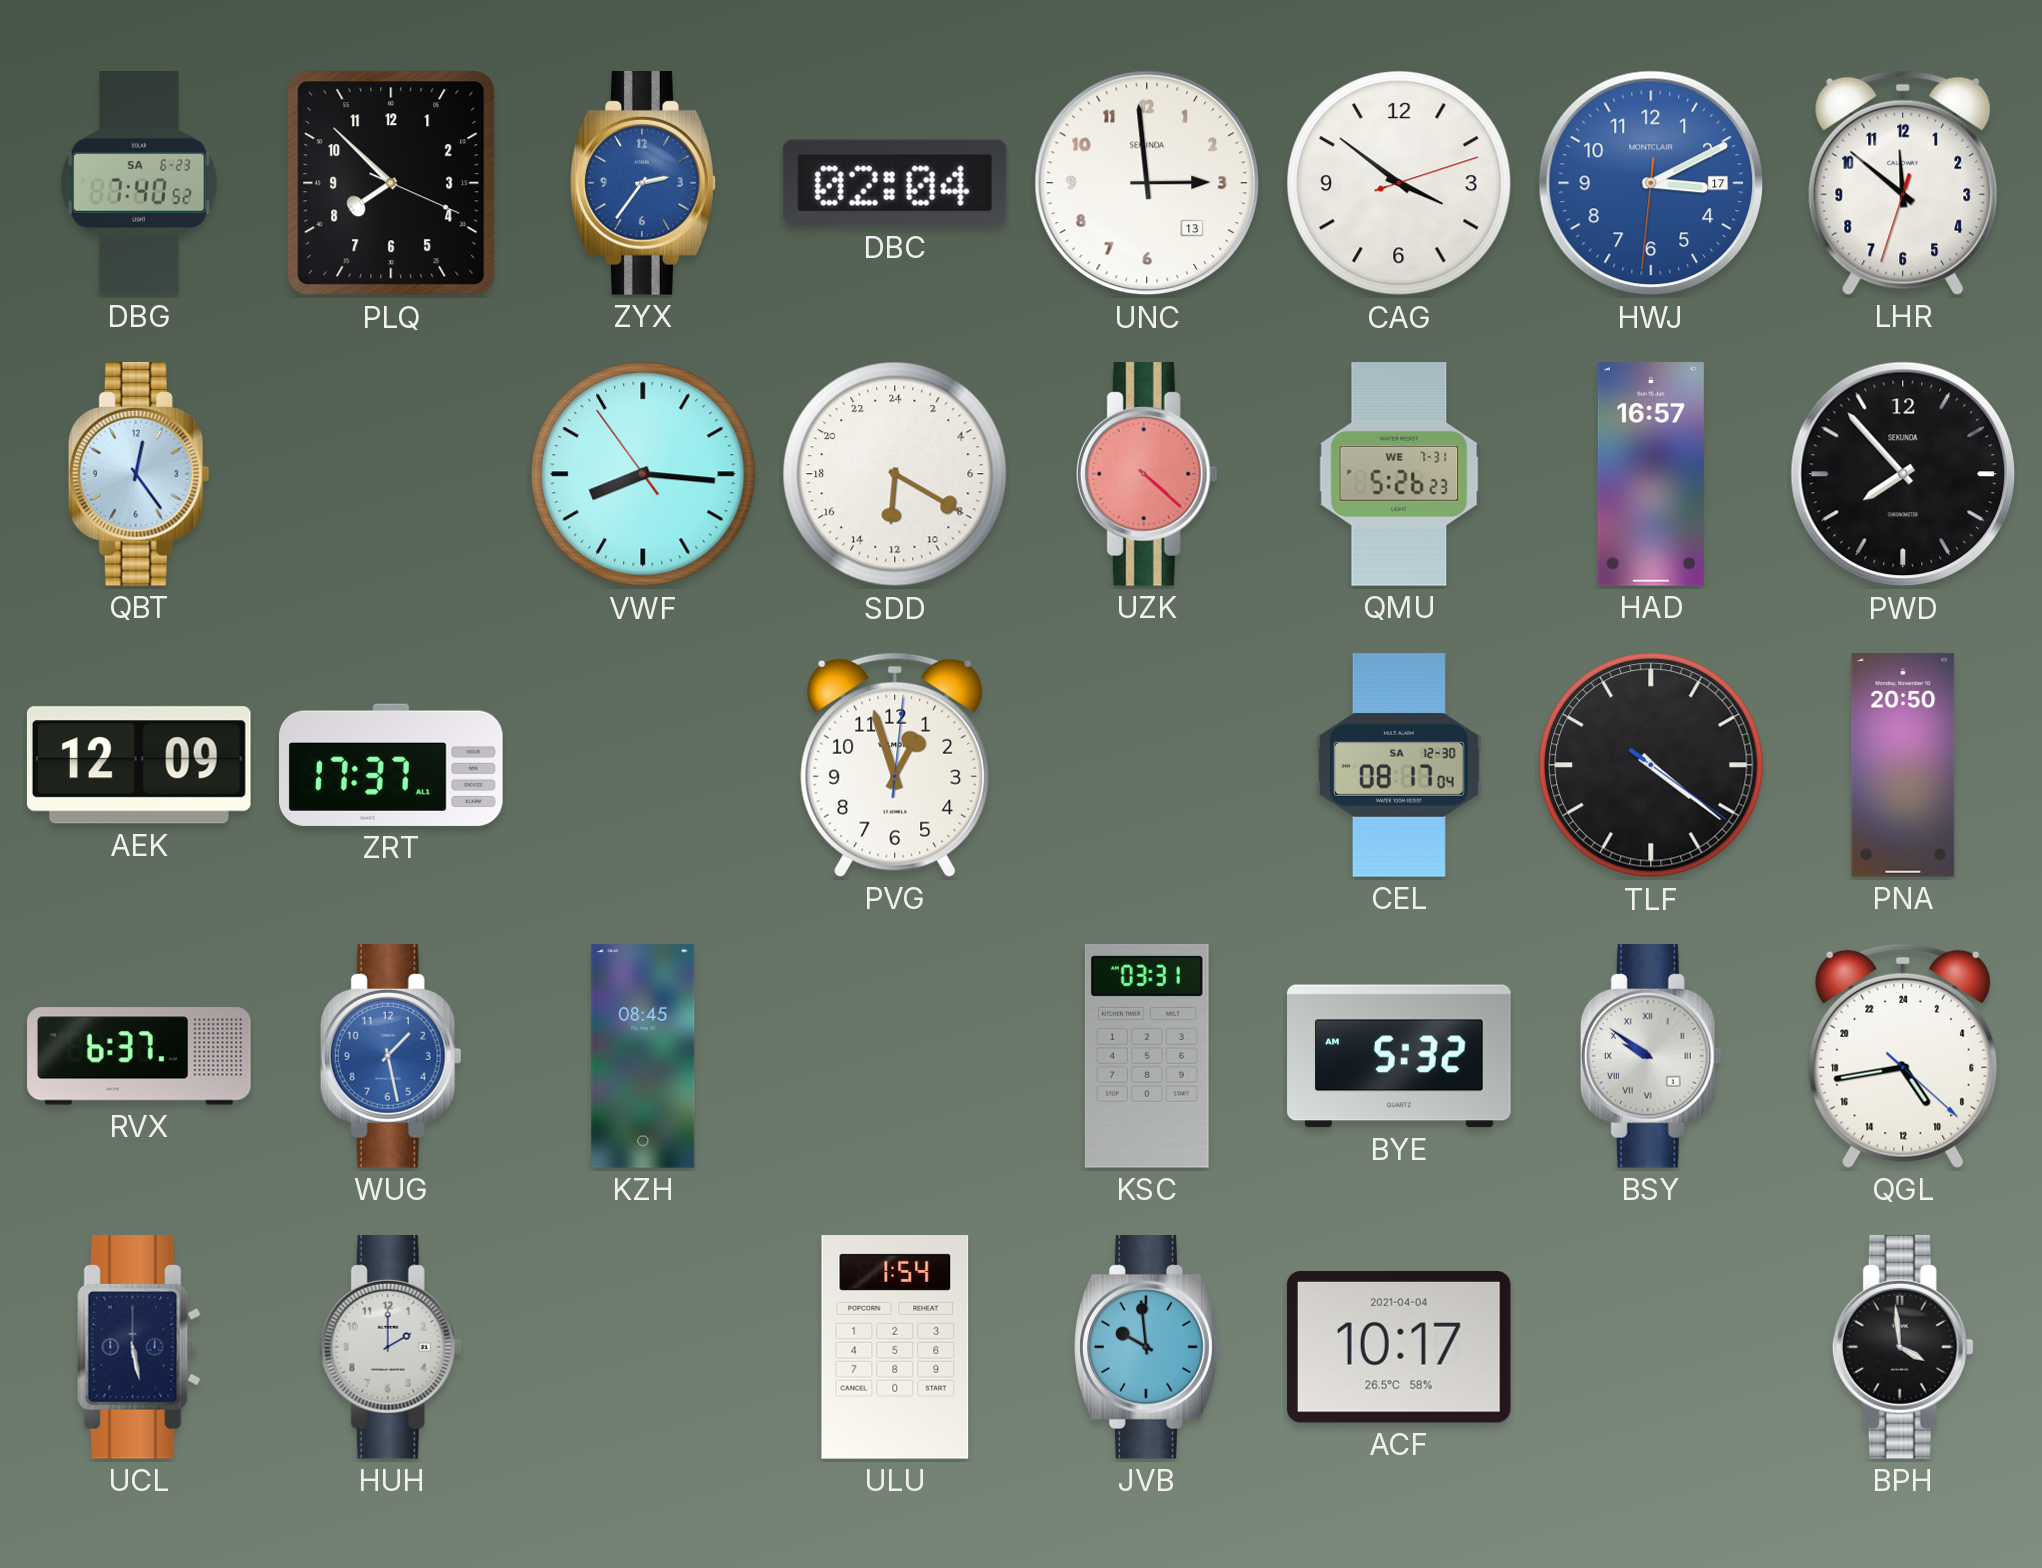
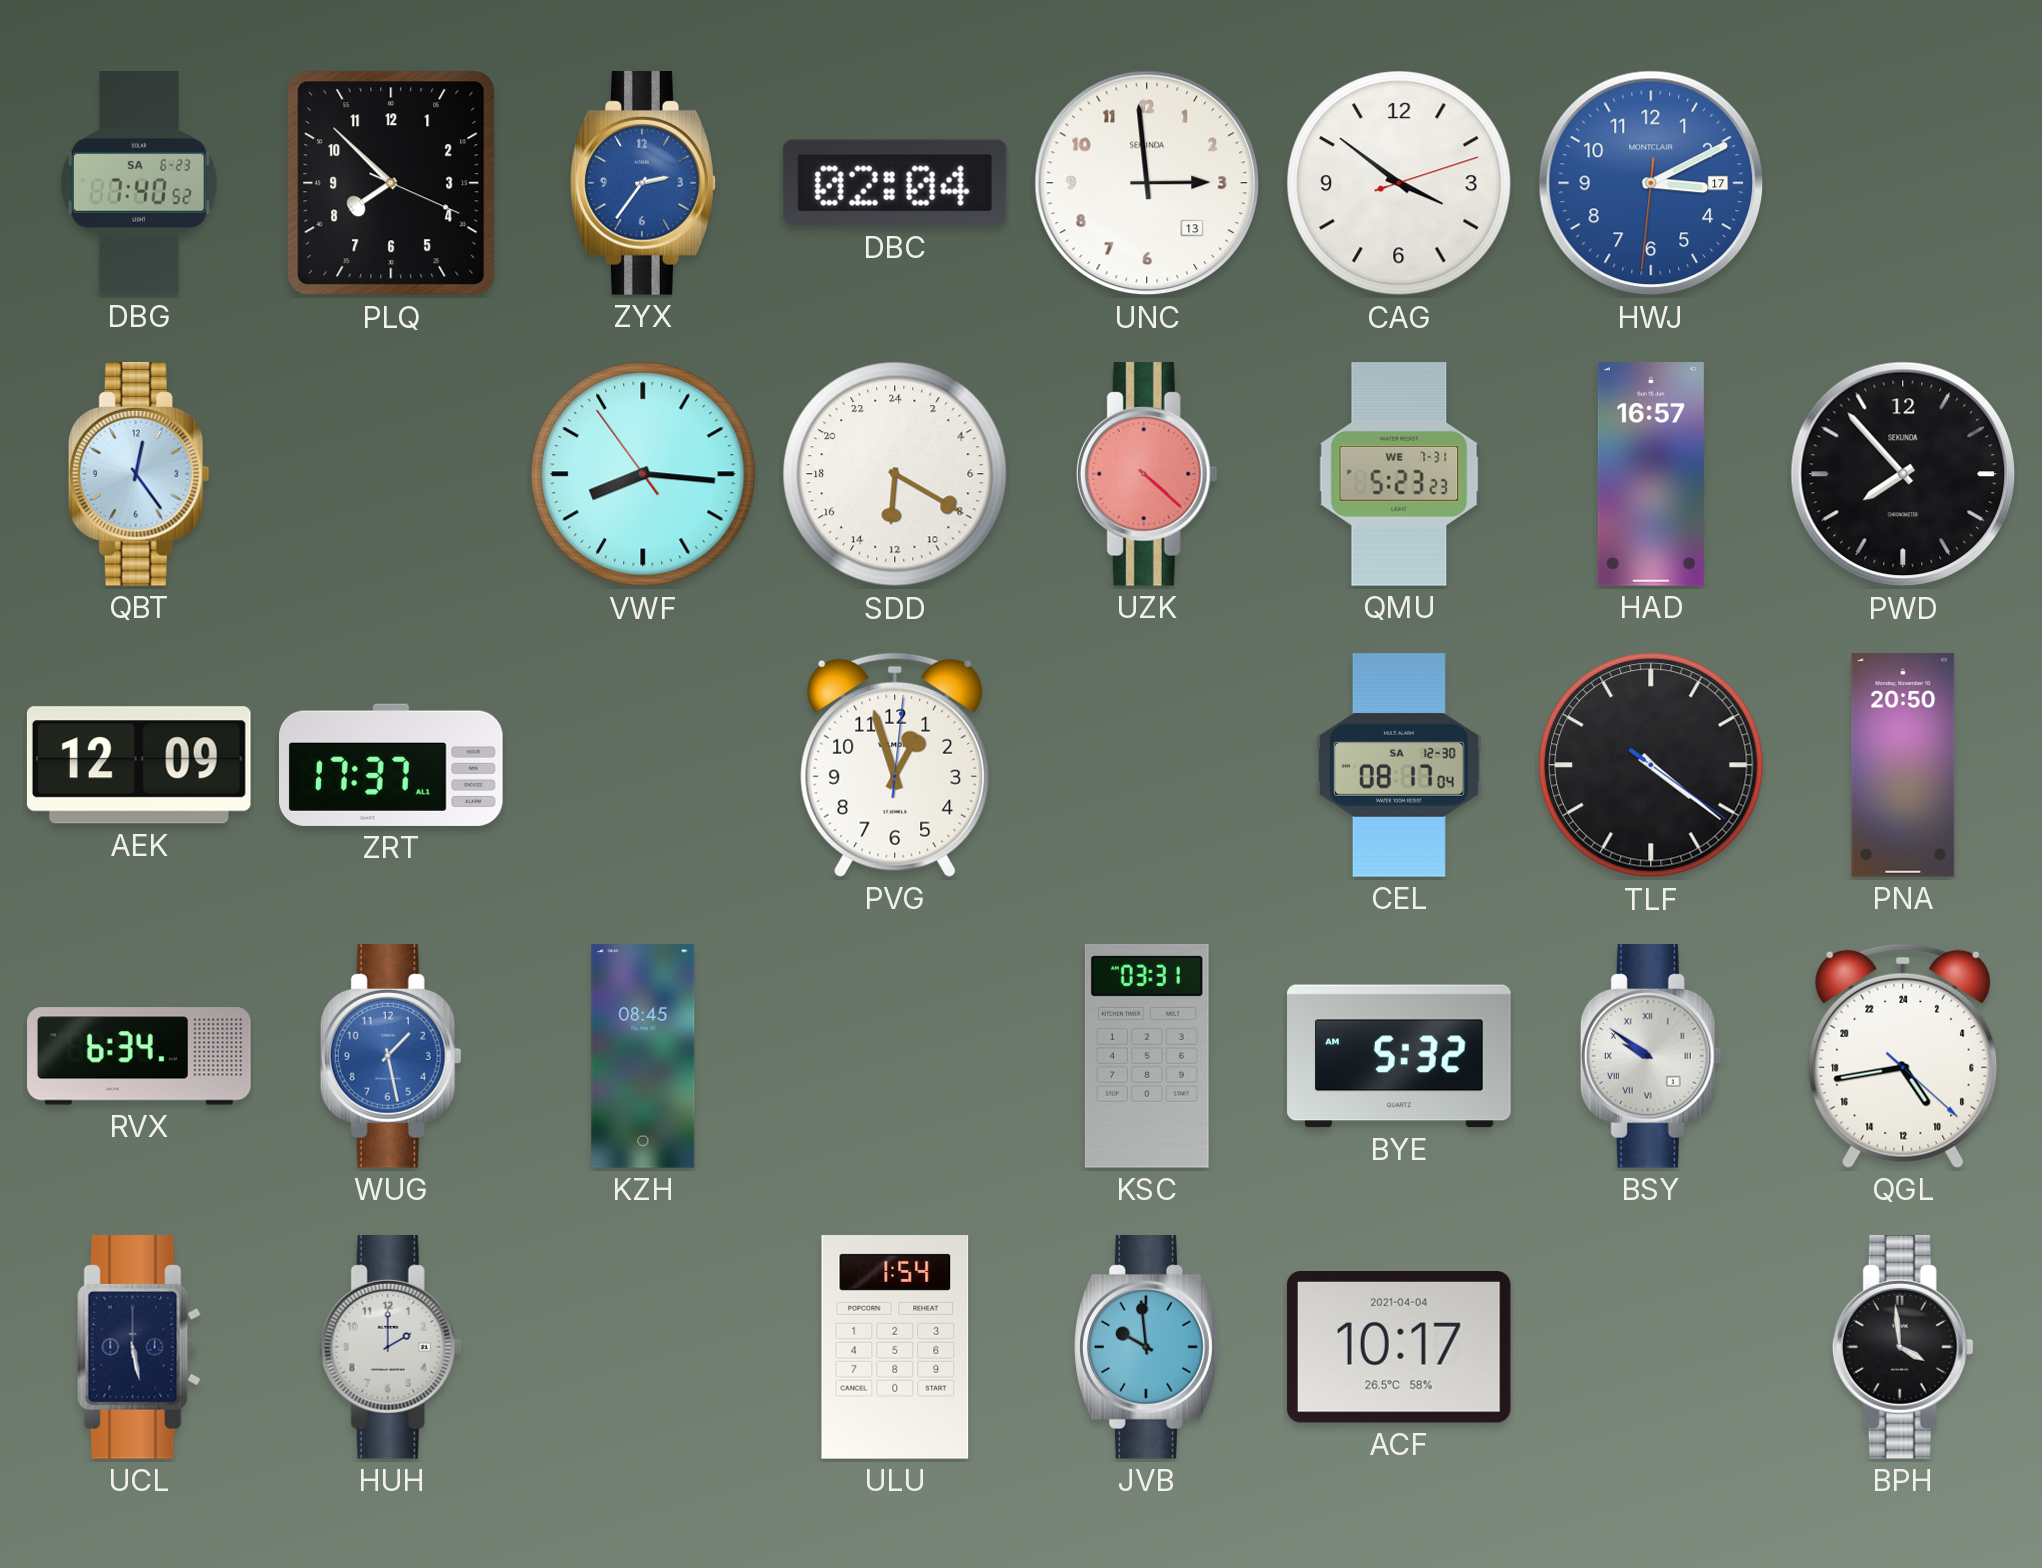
LHR: 11:51 -> none (1903, 183)
QMU: 5:26 -> 5:23 (1399, 474)
RVX: 6:37 -> 6:34 (139, 1056)
